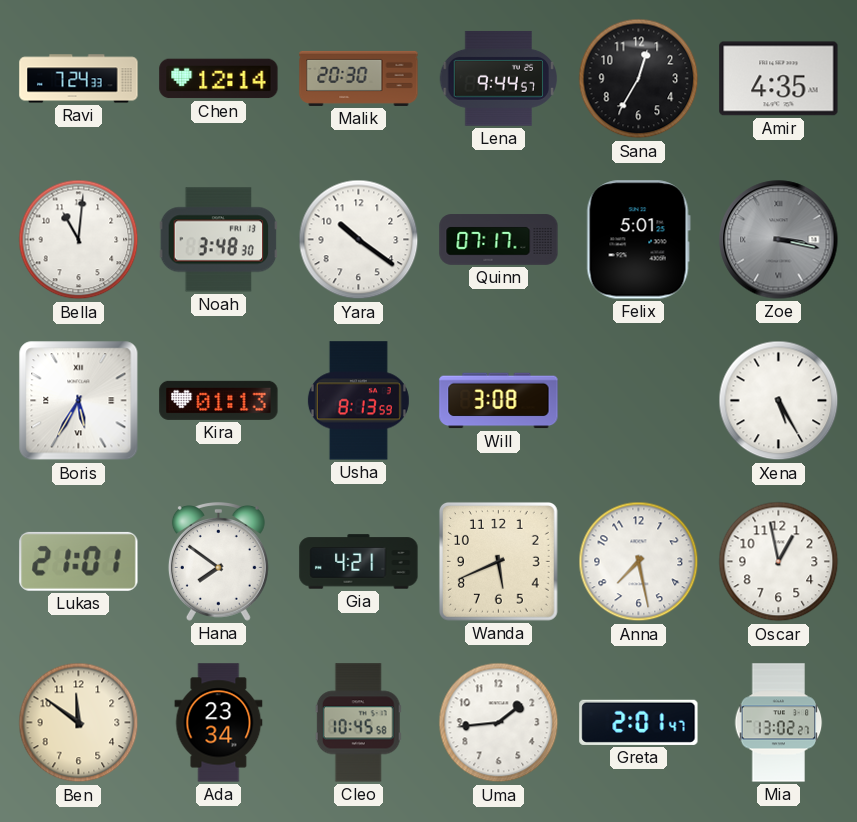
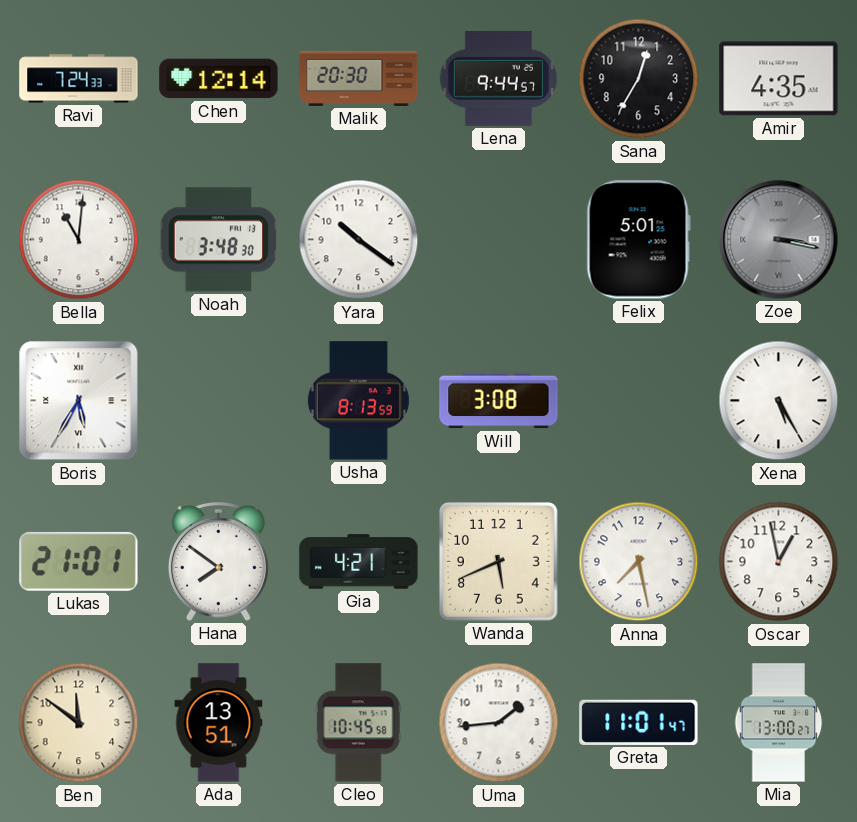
Quinn: 07:17 -> none (499, 240)
Kira: 01:13 -> none (219, 400)
Ada: 23:34 -> 13:51 (219, 723)
Greta: 2:01 -> 11:01 (639, 722)
Mia: 13:02 -> 13:00 (779, 723)
